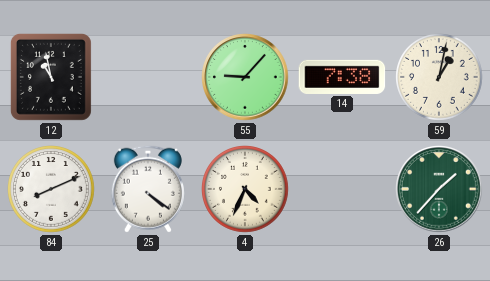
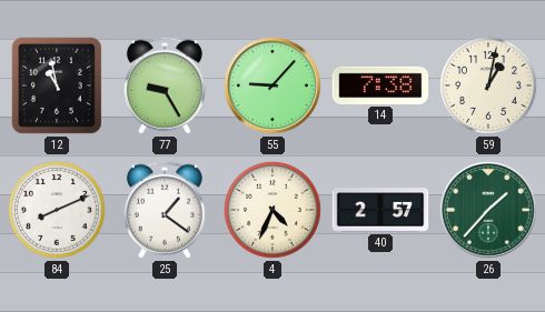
77: none -> 9:25 (165, 85)
25: 4:21 -> 1:21 (165, 210)
40: none -> 2:57 (380, 210)
